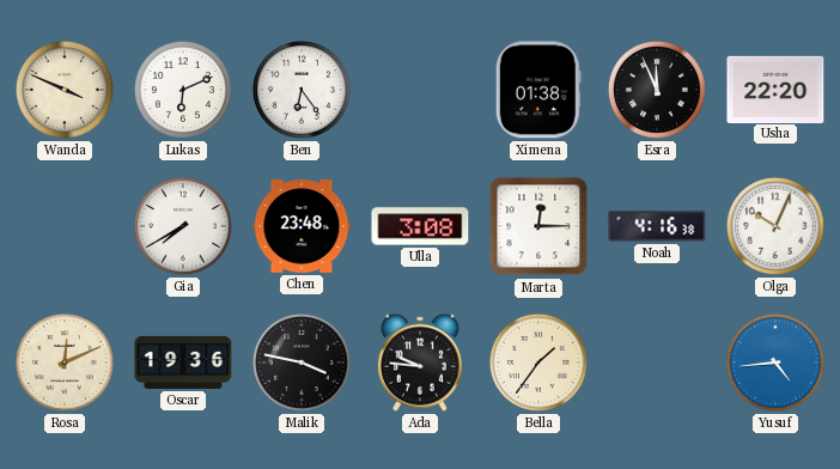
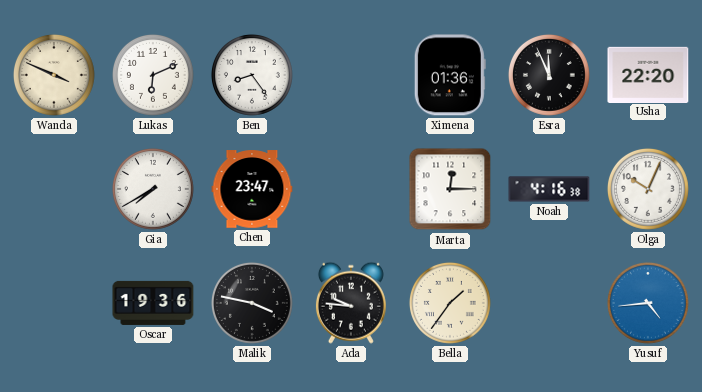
Ben: 6:24 -> 8:24 (252, 75)
Ximena: 01:38 -> 01:36 (450, 75)
Chen: 23:48 -> 23:47 (252, 189)
Ulla: 3:08 -> none (420, 226)
Rosa: 12:11 -> none (65, 363)
